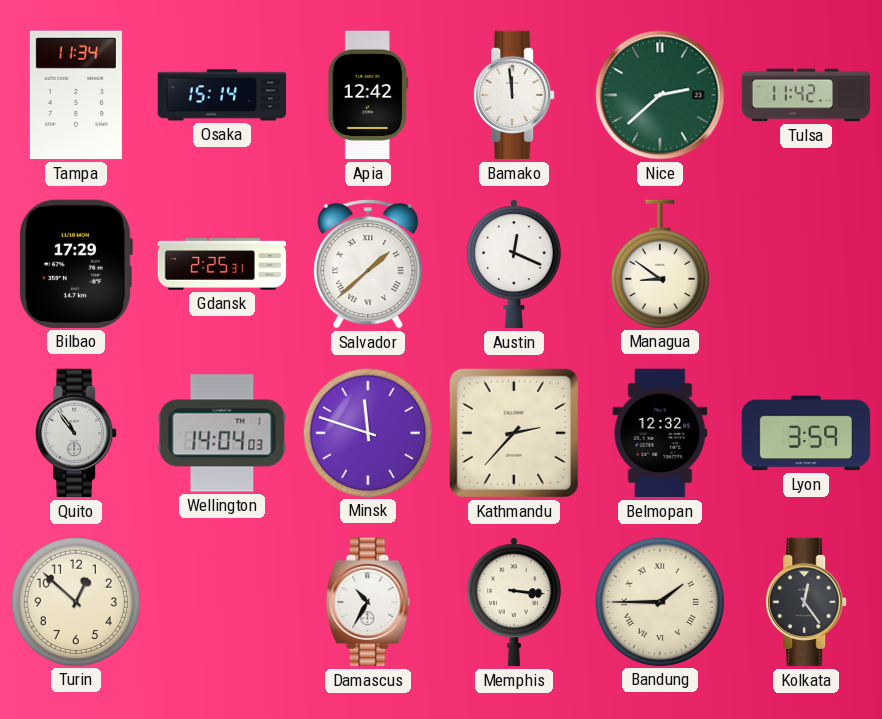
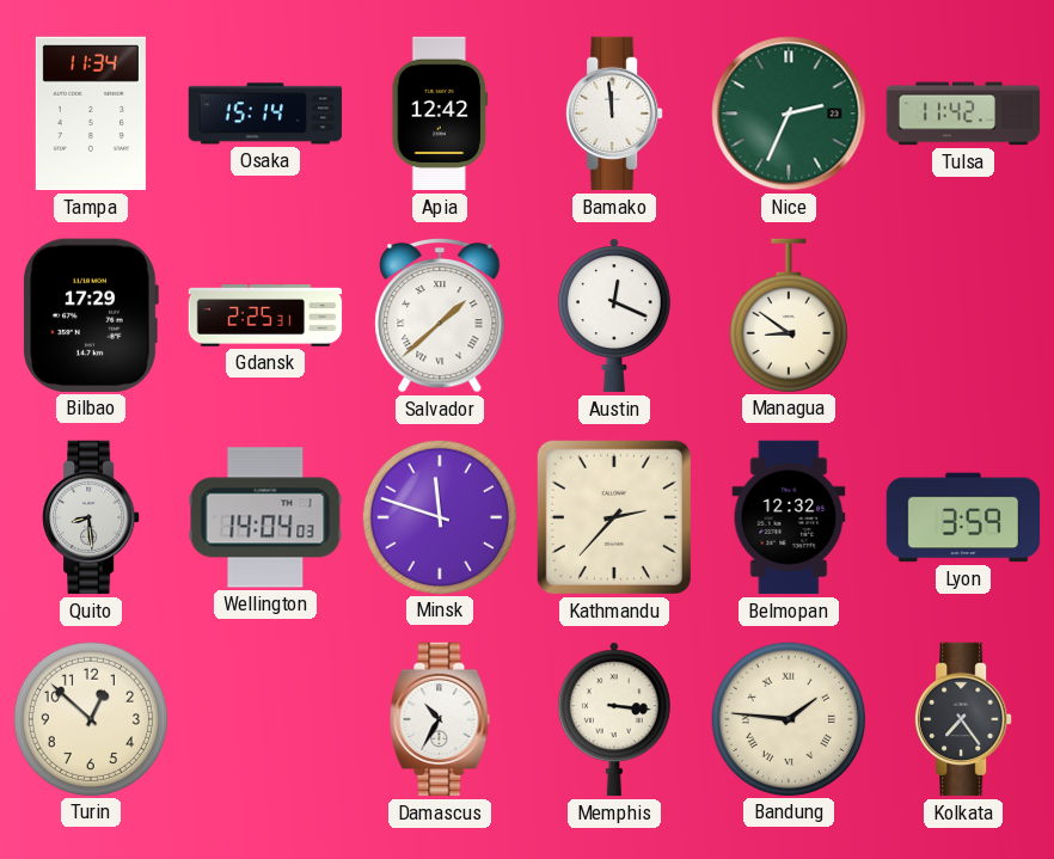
Nice: 2:38 -> 2:34 (789, 113)
Quito: 10:54 -> 8:29 (91, 517)
Bandung: 1:45 -> 1:46 (788, 718)
Kolkata: 12:24 -> 7:24 (963, 719)
